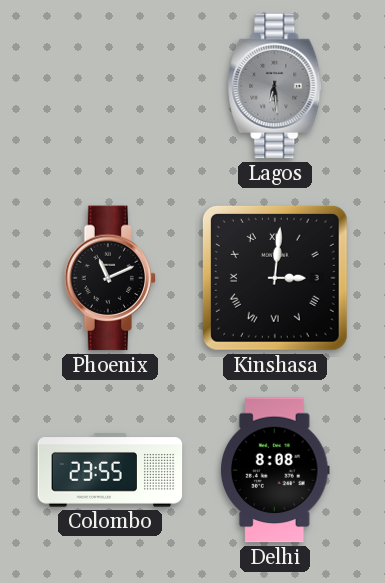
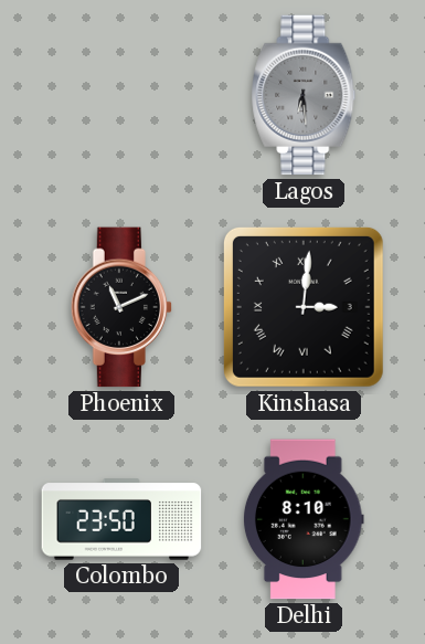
Colombo: 23:55 -> 23:50 (121, 519)
Delhi: 8:08 -> 8:10 (304, 519)
